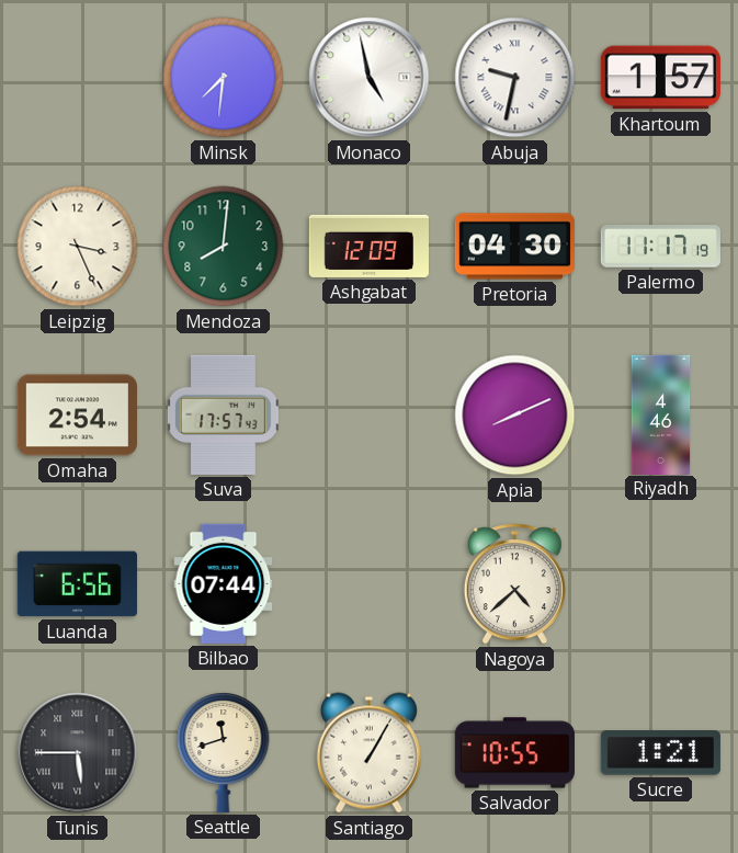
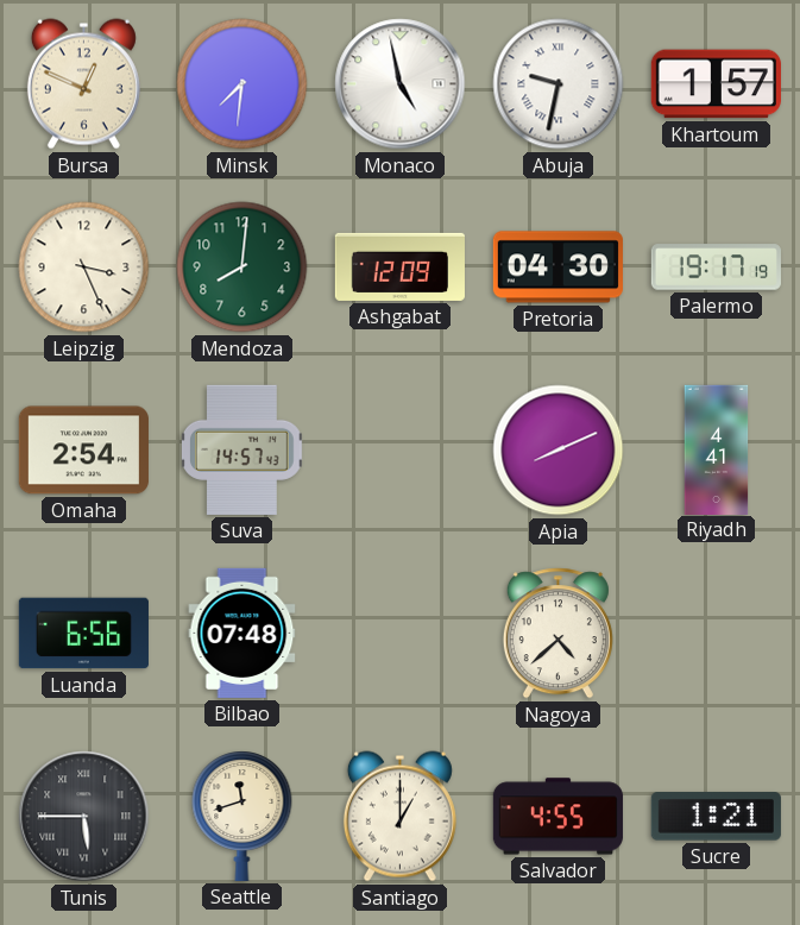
Bursa: none -> 12:49 (83, 84)
Palermo: 11:17 -> 19:17 (716, 268)
Suva: 17:57 -> 14:57 (242, 449)
Riyadh: 4:46 -> 4:41 (717, 449)
Bilbao: 07:44 -> 07:48 (242, 633)
Santiago: 1:05 -> 1:00 (399, 817)
Salvador: 10:55 -> 4:55 (558, 817)
